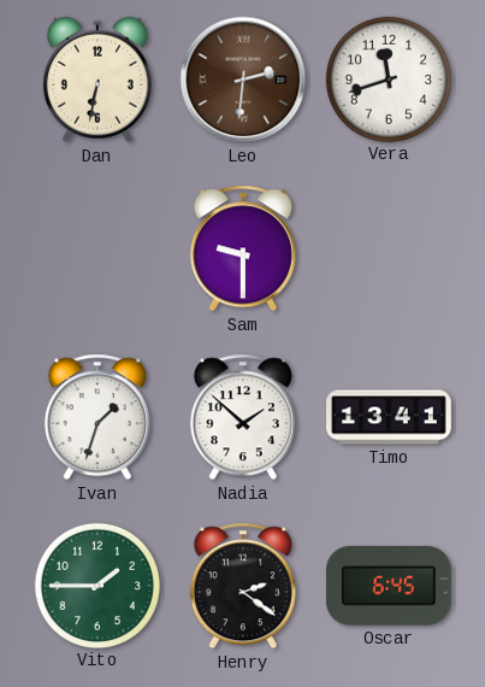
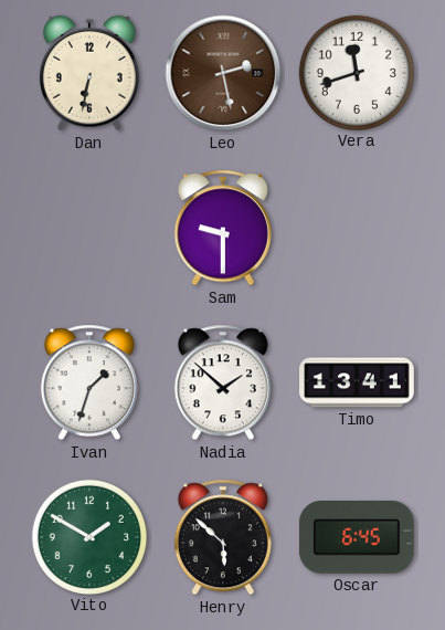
Leo: 2:31 -> 2:28 (223, 73)
Vito: 1:45 -> 1:50 (88, 536)
Henry: 2:21 -> 5:52 (223, 537)
